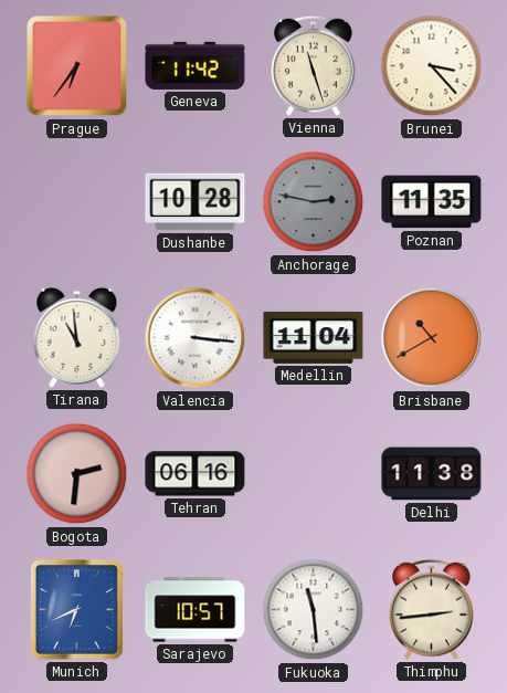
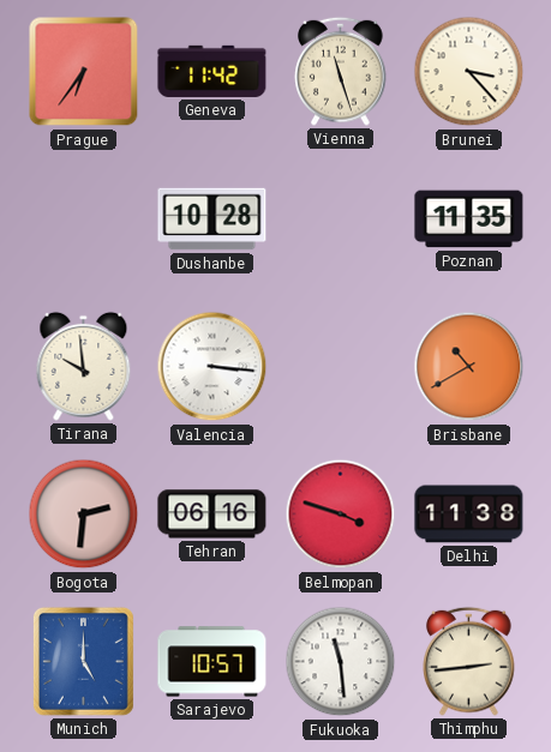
Anchorage: 2:47 -> none (314, 202)
Tirana: 10:59 -> 9:59 (84, 366)
Medellin: 11:04 -> none (314, 337)
Belmopan: none -> 3:48 (341, 515)
Munich: 6:41 -> 5:00 (83, 661)
